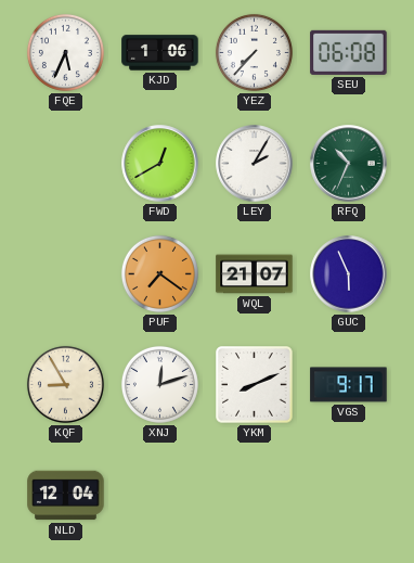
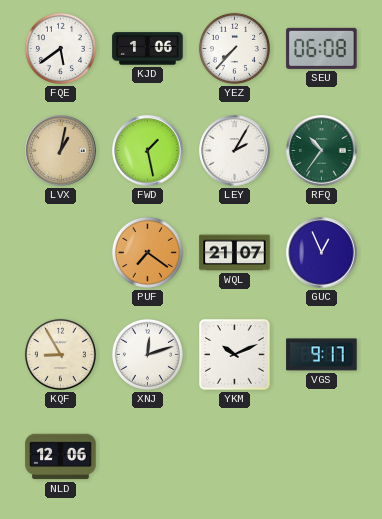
FQE: 5:34 -> 5:39 (60, 48)
LVX: none -> 1:02 (61, 151)
FWD: 12:40 -> 1:28 (148, 151)
RFQ: 10:34 -> 10:36 (322, 151)
GUC: 5:56 -> 12:56 (322, 253)
YKM: 8:11 -> 10:11 (235, 355)
NLD: 12:04 -> 12:06 (61, 457)
